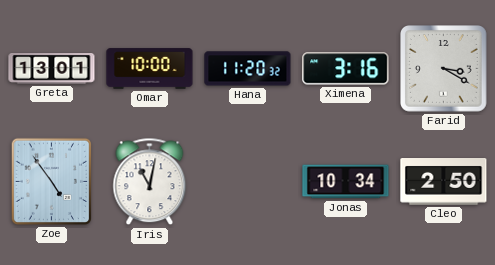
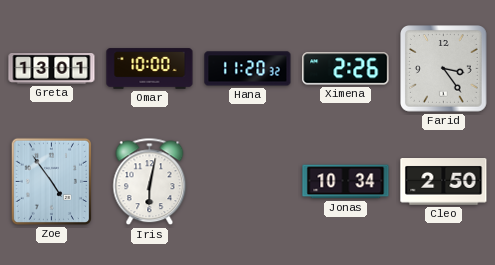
Ximena: 3:16 -> 2:26 (346, 69)
Farid: 3:20 -> 3:24 (444, 69)
Iris: 11:02 -> 6:02 (150, 182)
